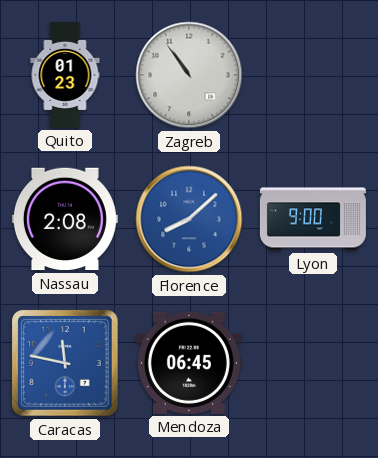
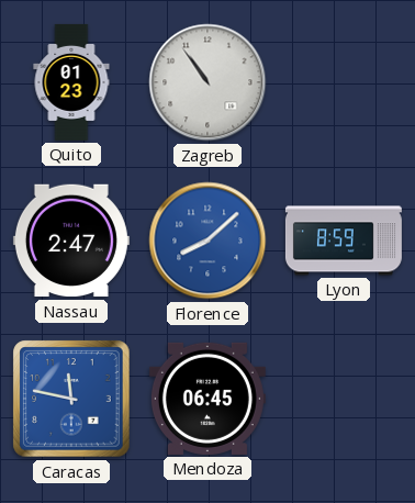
Nassau: 2:08 -> 2:47 (71, 241)
Lyon: 9:00 -> 8:59 (344, 241)
